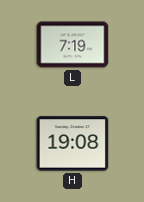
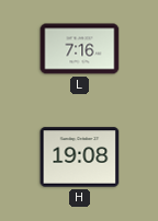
L: 7:19 -> 7:16 (80, 49)
